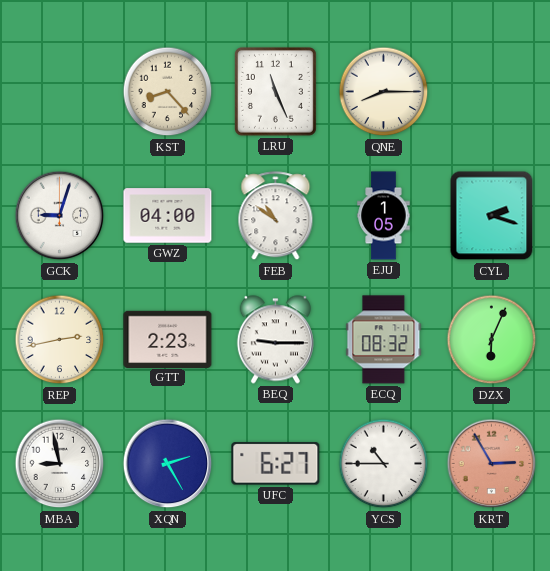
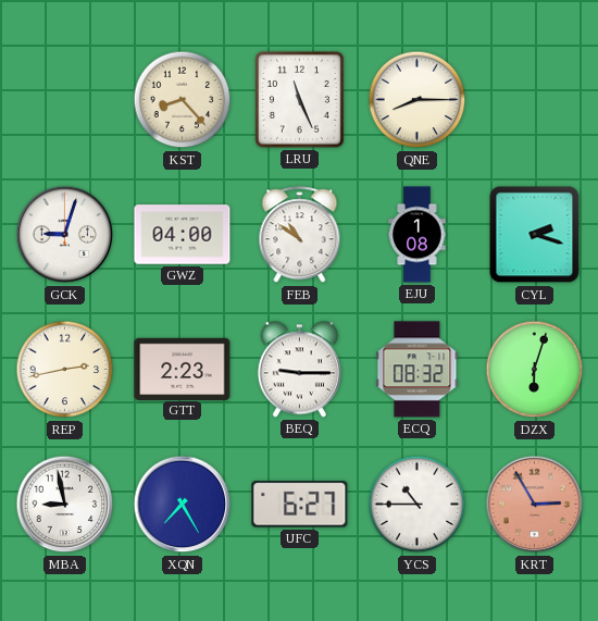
EJU: 1:05 -> 1:08 (418, 235)
DZX: 6:04 -> 6:03 (535, 370)
XQN: 2:25 -> 7:25 (183, 505)
